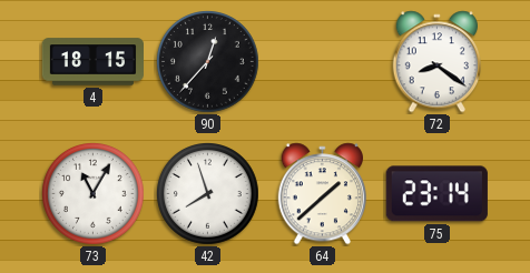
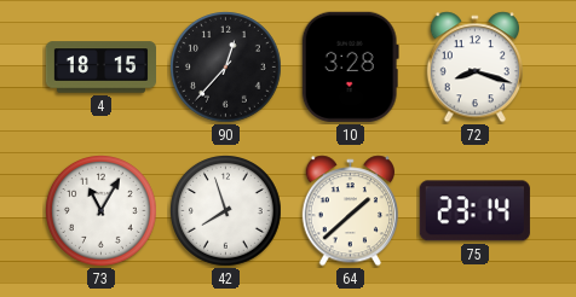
10: none -> 3:28 (350, 66)
72: 8:21 -> 8:18 (474, 68)
